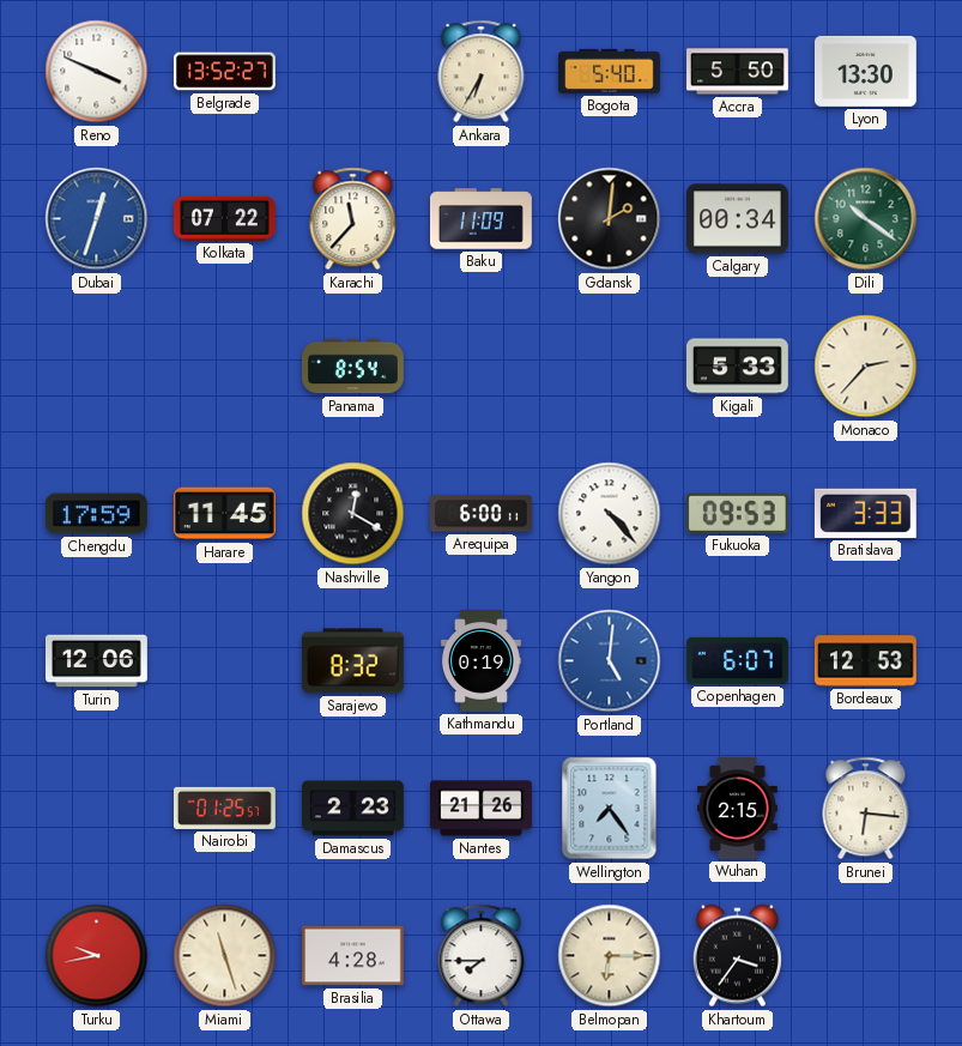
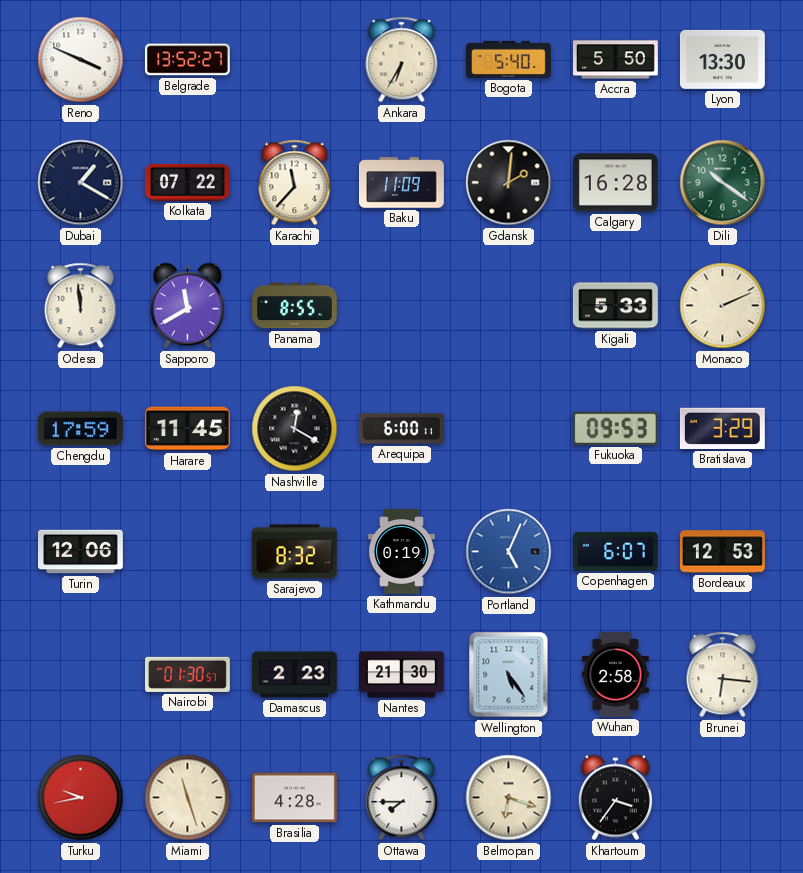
Dubai: 12:33 -> 1:20 (81, 183)
Dubai dial: blue -> navy (81, 183)
Calgary: 00:34 -> 16:28 (616, 183)
Odesa: none -> 11:59 (81, 306)
Sapporo: none -> 11:40 (187, 306)
Panama: 8:54 -> 8:55 (295, 306)
Monaco: 2:37 -> 2:11 (723, 306)
Yangon: 4:23 -> none (610, 514)
Bratislava: 3:33 -> 3:29 (722, 428)
Portland: 5:01 -> 5:04 (509, 552)
Nairobi: 01:25 -> 01:30 (188, 674)
Nantes: 21:26 -> 21:30 (402, 675)
Wellington: 7:24 -> 5:24 (509, 675)
Wuhan: 2:15 -> 2:58 (615, 675)
Belmopan: 6:15 -> 6:18 (509, 798)
